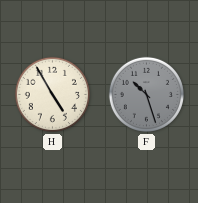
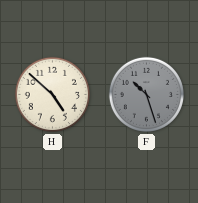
H: 4:55 -> 4:52 (52, 94)
